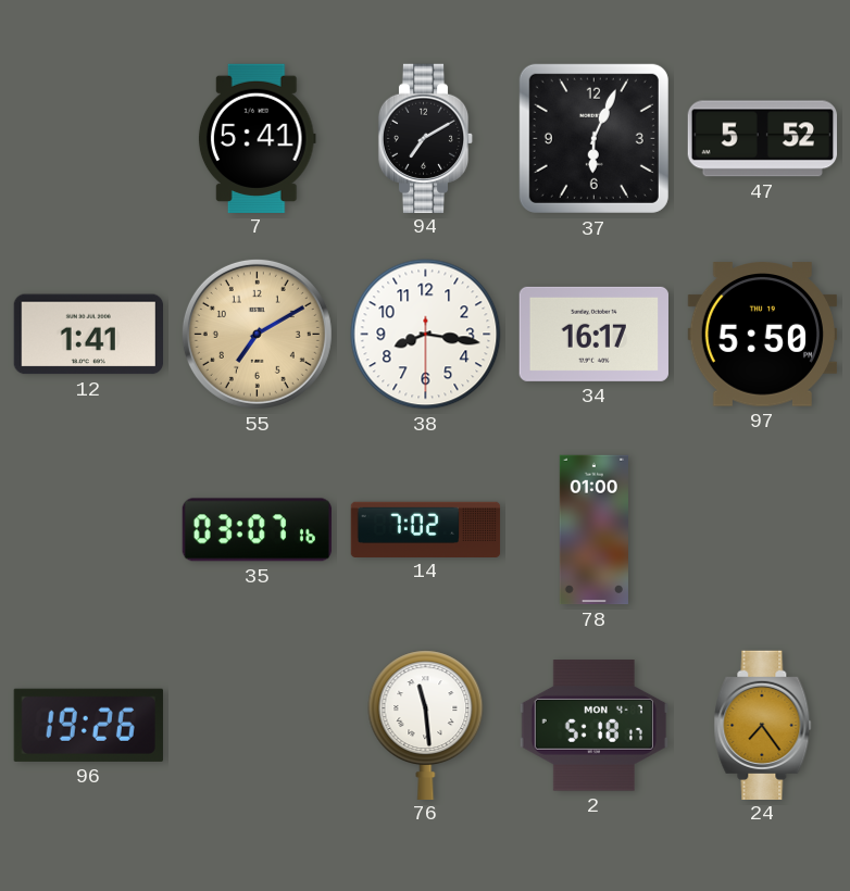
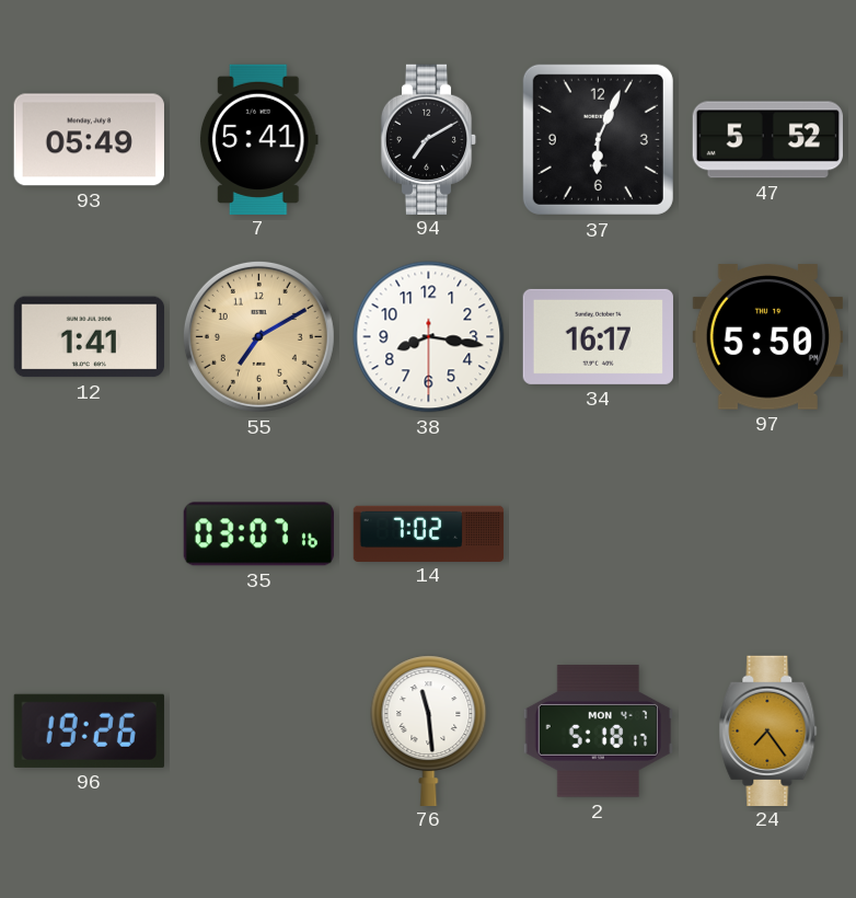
93: none -> 05:49 (89, 140)
78: 01:00 -> none (593, 530)
